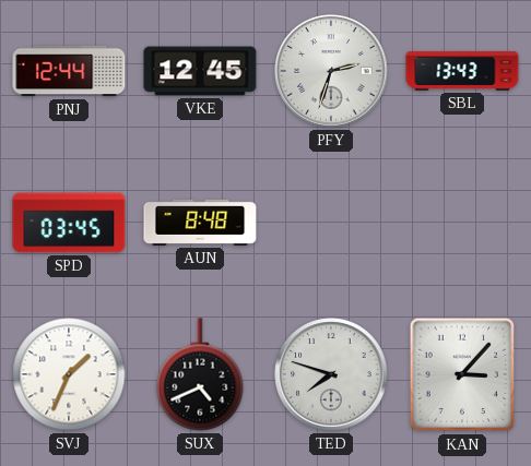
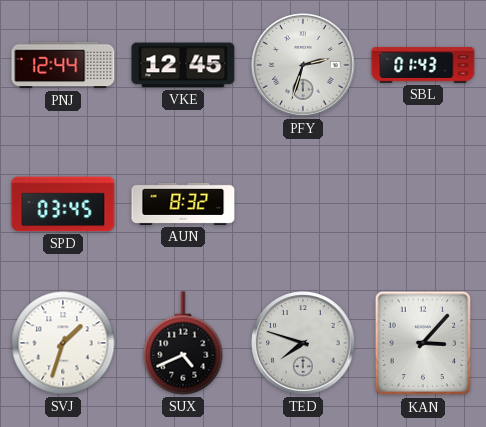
SBL: 13:43 -> 01:43 (423, 65)
AUN: 8:48 -> 8:32 (183, 204)
SVJ: 1:34 -> 1:33 (63, 343)
